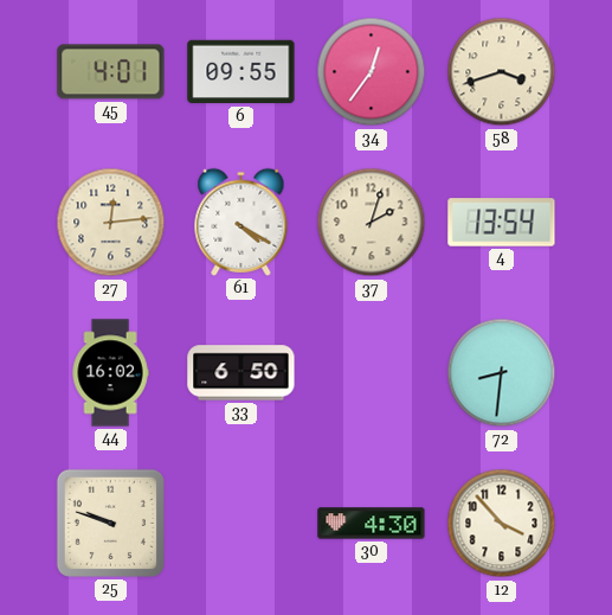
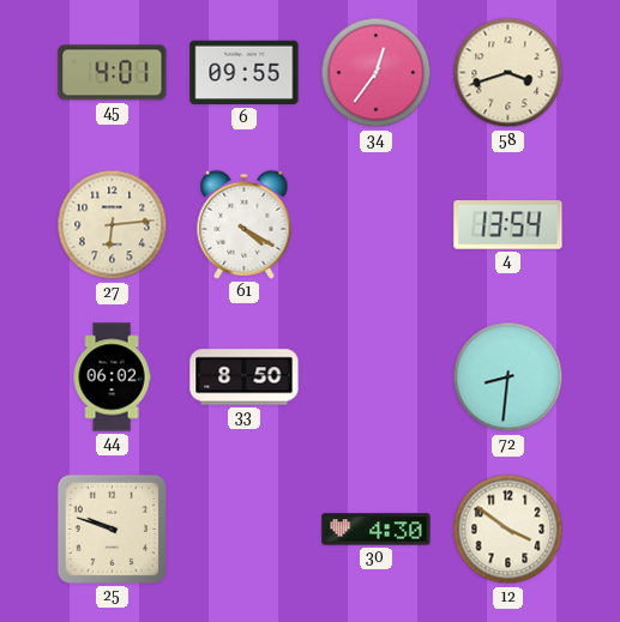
27: 12:14 -> 6:14 (113, 225)
37: 2:03 -> none (372, 223)
44: 16:02 -> 06:02 (112, 378)
33: 6:50 -> 8:50 (245, 378)
12: 3:53 -> 3:51 (508, 530)
